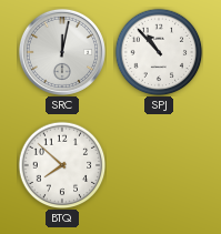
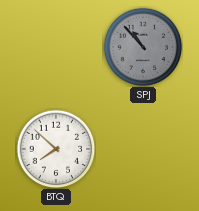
SRC: 12:02 -> none (62, 52)
SPJ dial: white -> grey (143, 47)
